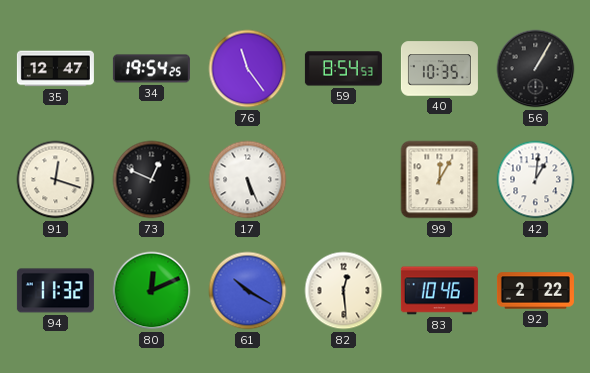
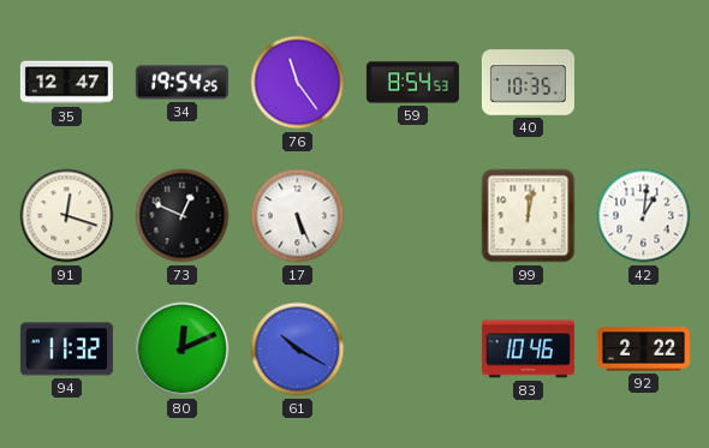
56: 1:05 -> none (536, 69)
99: 12:05 -> 12:02 (529, 216)
82: 12:29 -> none (344, 291)
